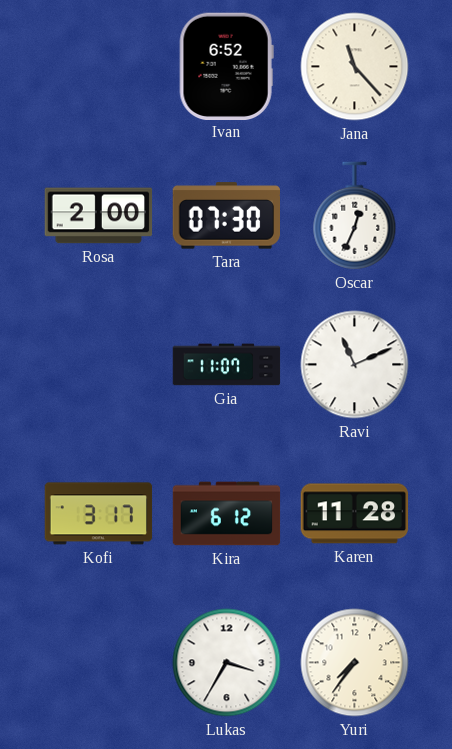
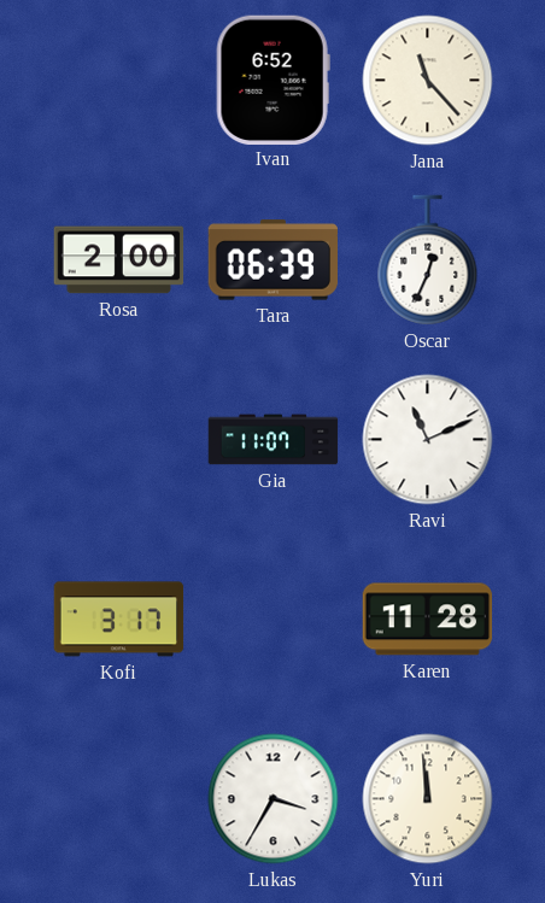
Tara: 07:30 -> 06:39 (272, 260)
Kira: 6:12 -> none (227, 514)
Yuri: 7:36 -> 11:59 (428, 799)
